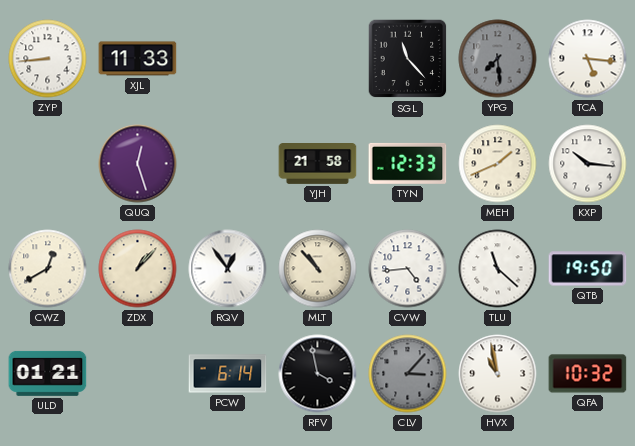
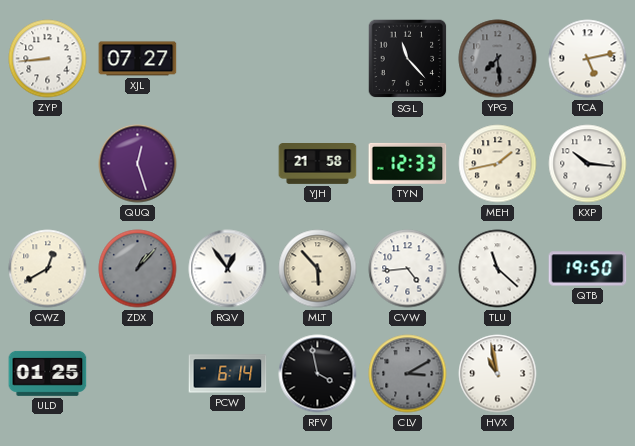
XJL: 11:33 -> 07:27 (138, 59)
TCA: 5:16 -> 5:13 (588, 59)
MEH: 1:41 -> 1:43 (498, 164)
ZDX dial: cream -> grey (138, 269)
MLT: 10:53 -> 5:53 (318, 269)
ULD: 01:21 -> 01:25 (48, 373)
CLV: 3:07 -> 3:10 (408, 374)
QFA: 10:32 -> none (588, 374)
